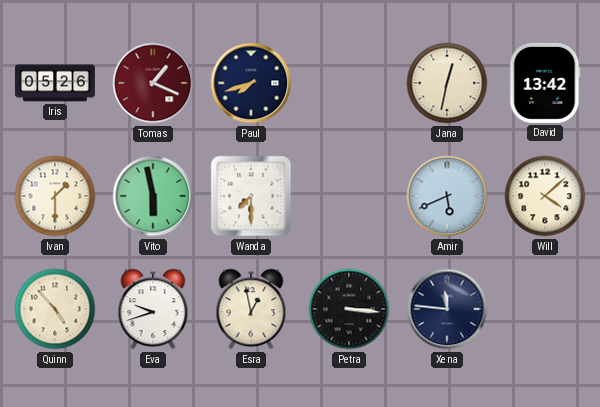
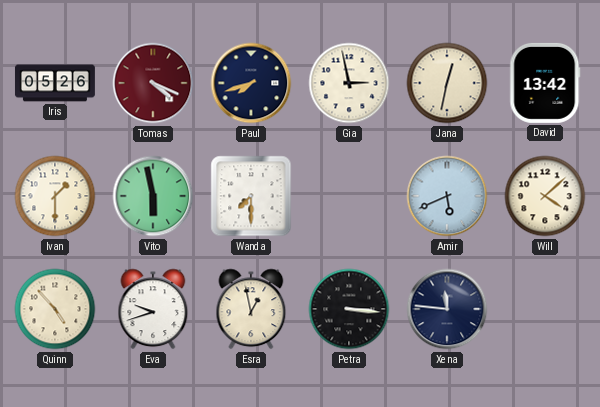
Tomas: 1:19 -> 4:19 (153, 83)
Gia: none -> 2:58 (349, 83)
